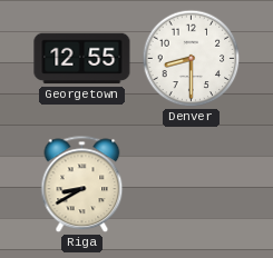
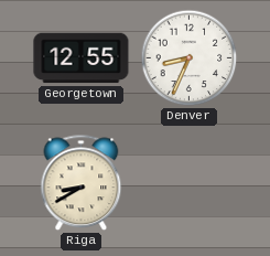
Denver: 8:30 -> 8:34 (190, 58)
